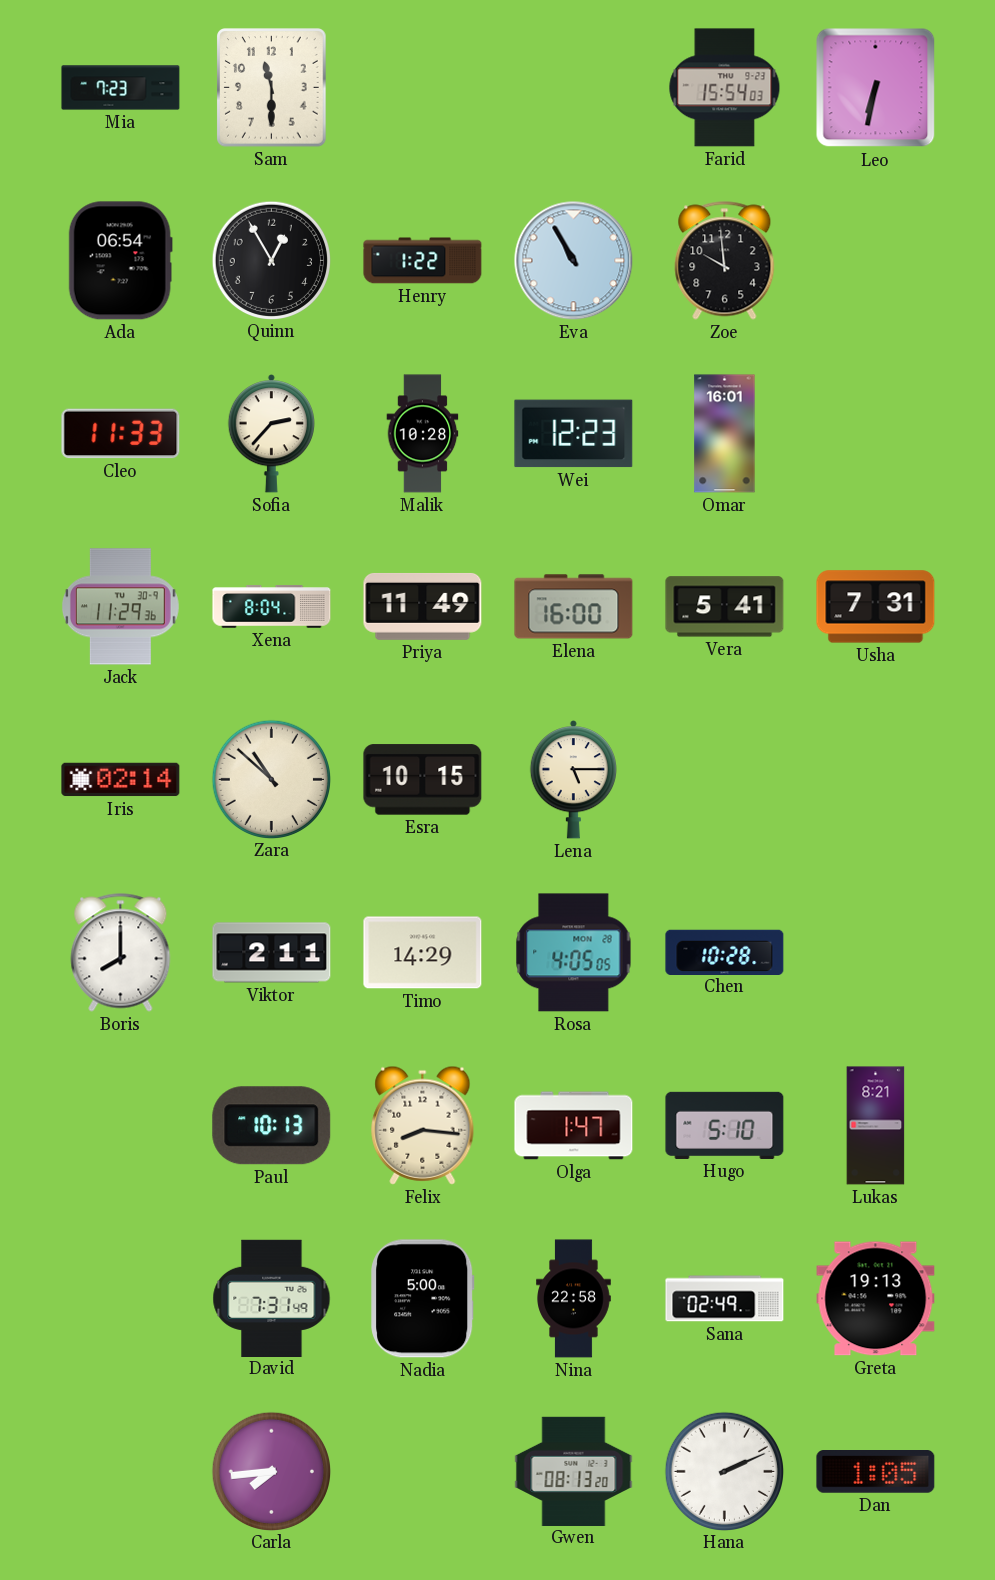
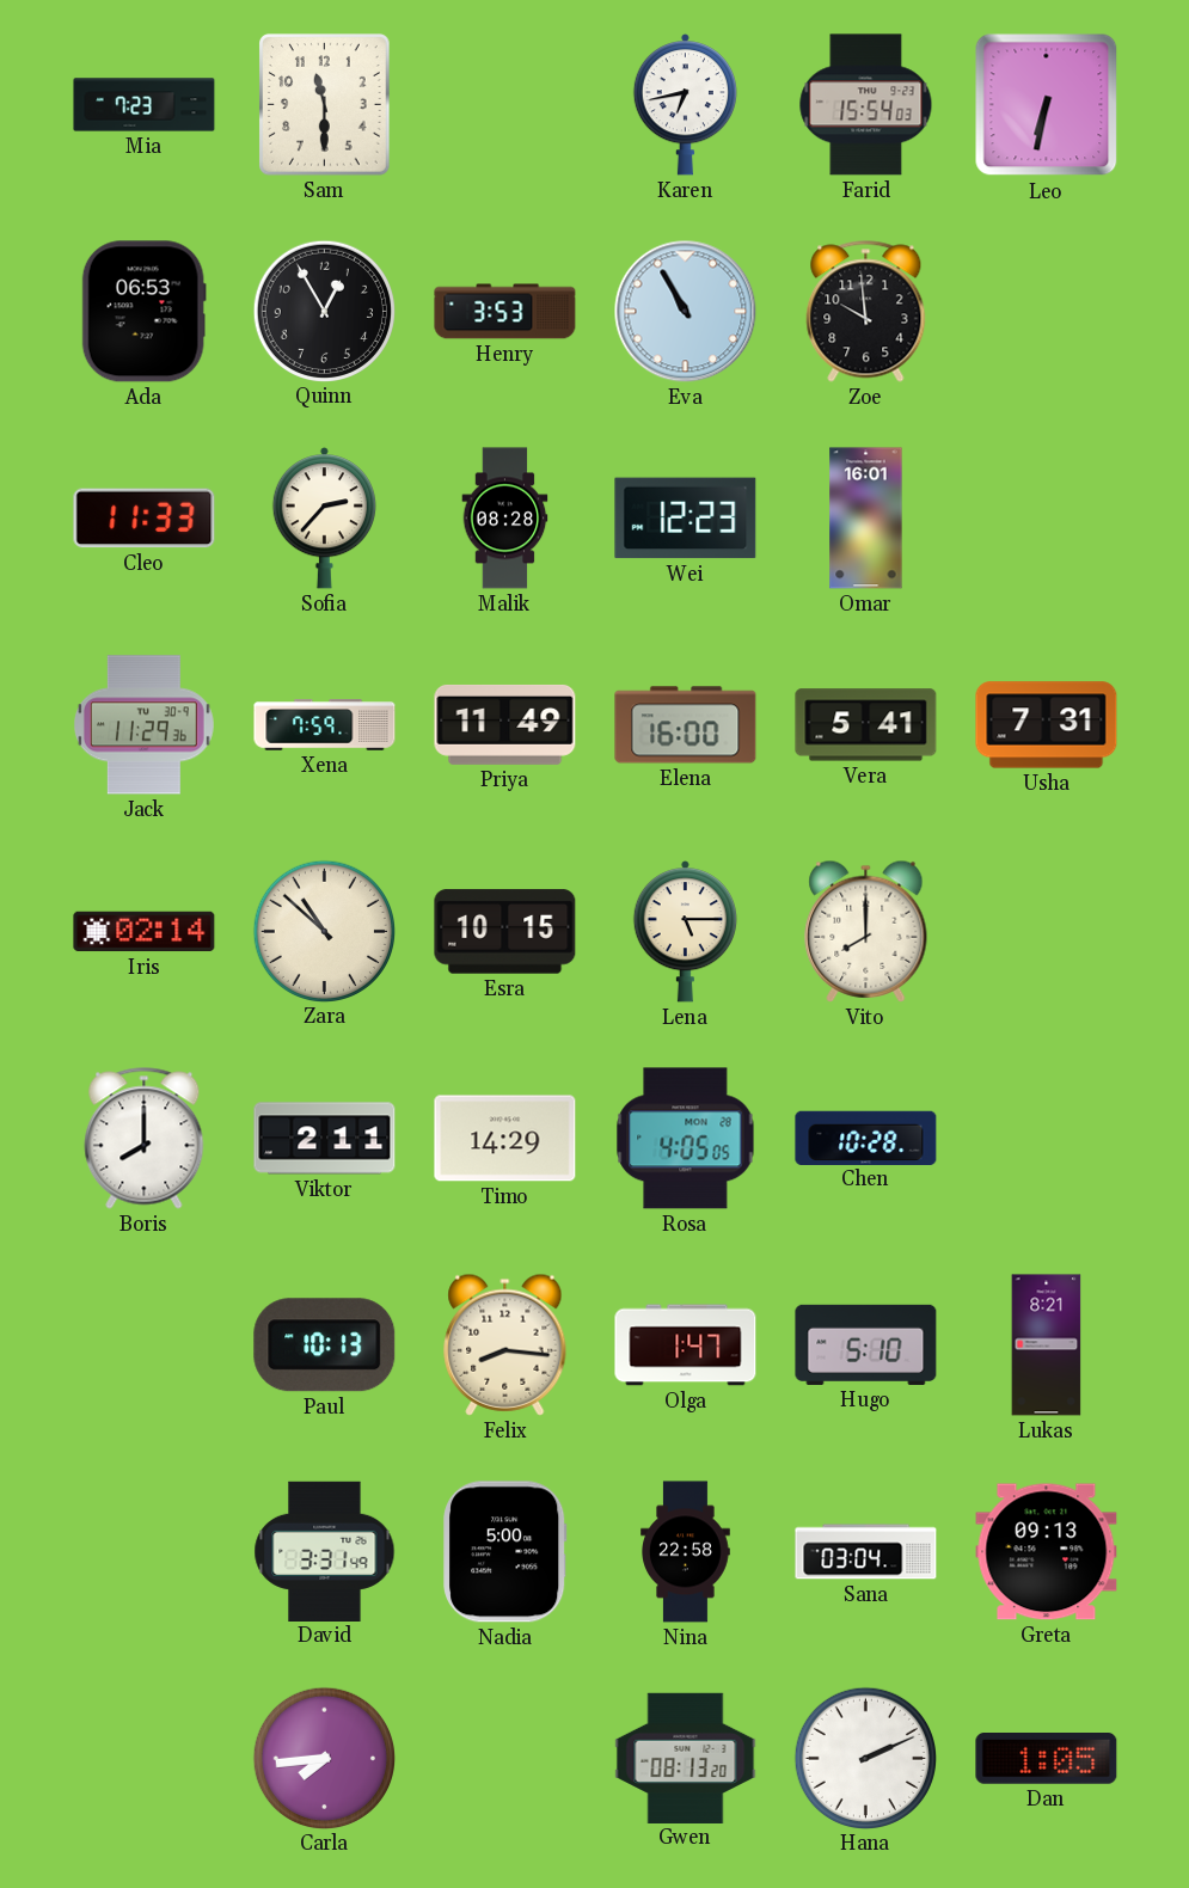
Karen: none -> 6:43 (685, 105)
Ada: 06:54 -> 06:53 (143, 312)
Henry: 1:22 -> 3:53 (505, 312)
Malik: 10:28 -> 08:28 (505, 519)
Xena: 8:04 -> 7:59 (325, 725)
Vito: none -> 8:00 (866, 931)
David: 7:31 -> 3:31 (325, 1551)
Sana: 02:49 -> 03:04 (866, 1552)
Greta: 19:13 -> 09:13 (1047, 1552)
